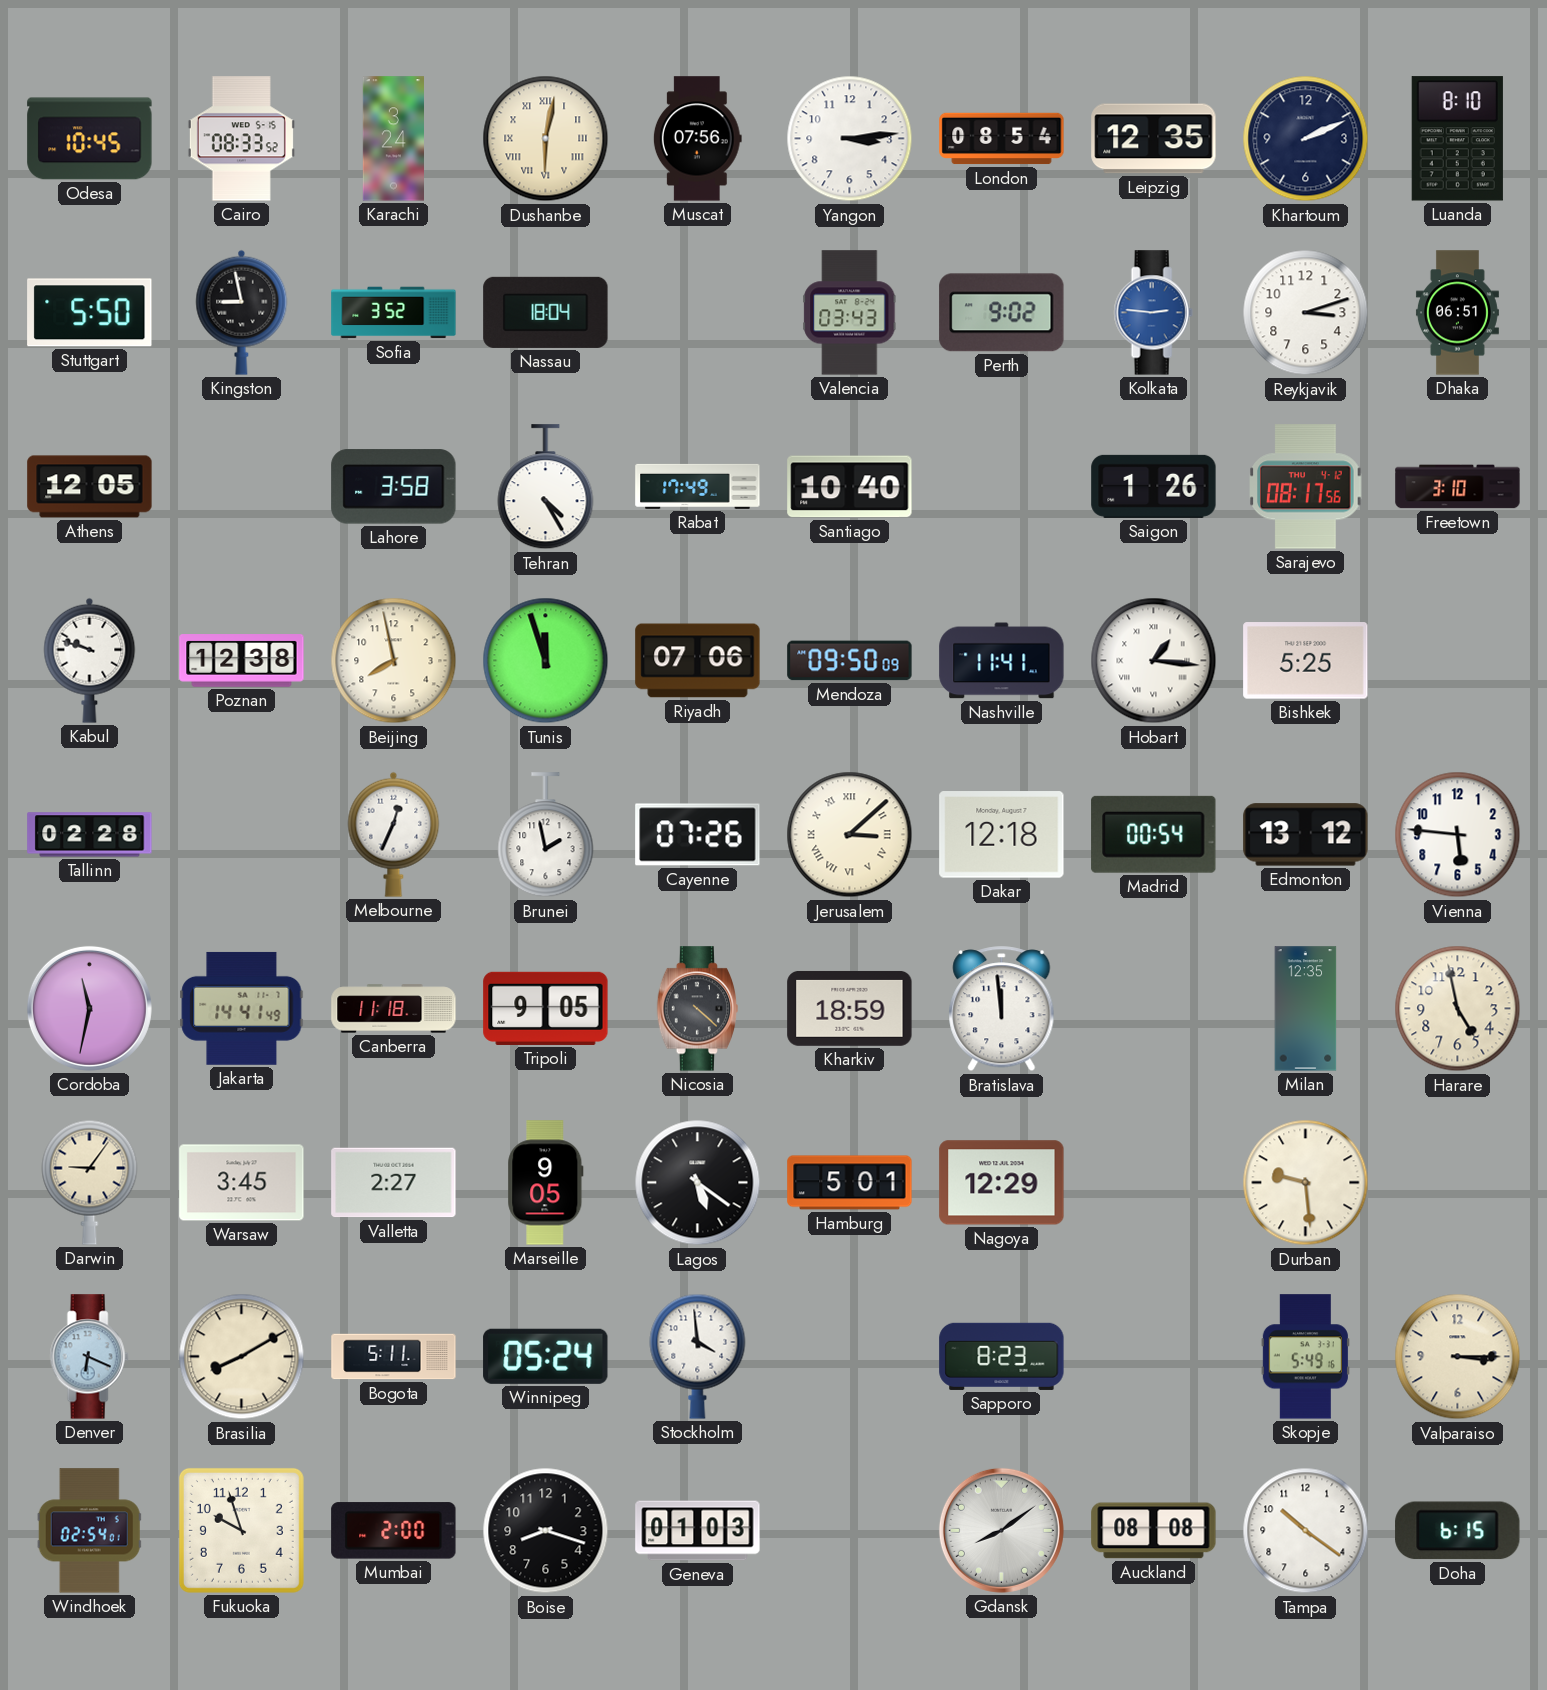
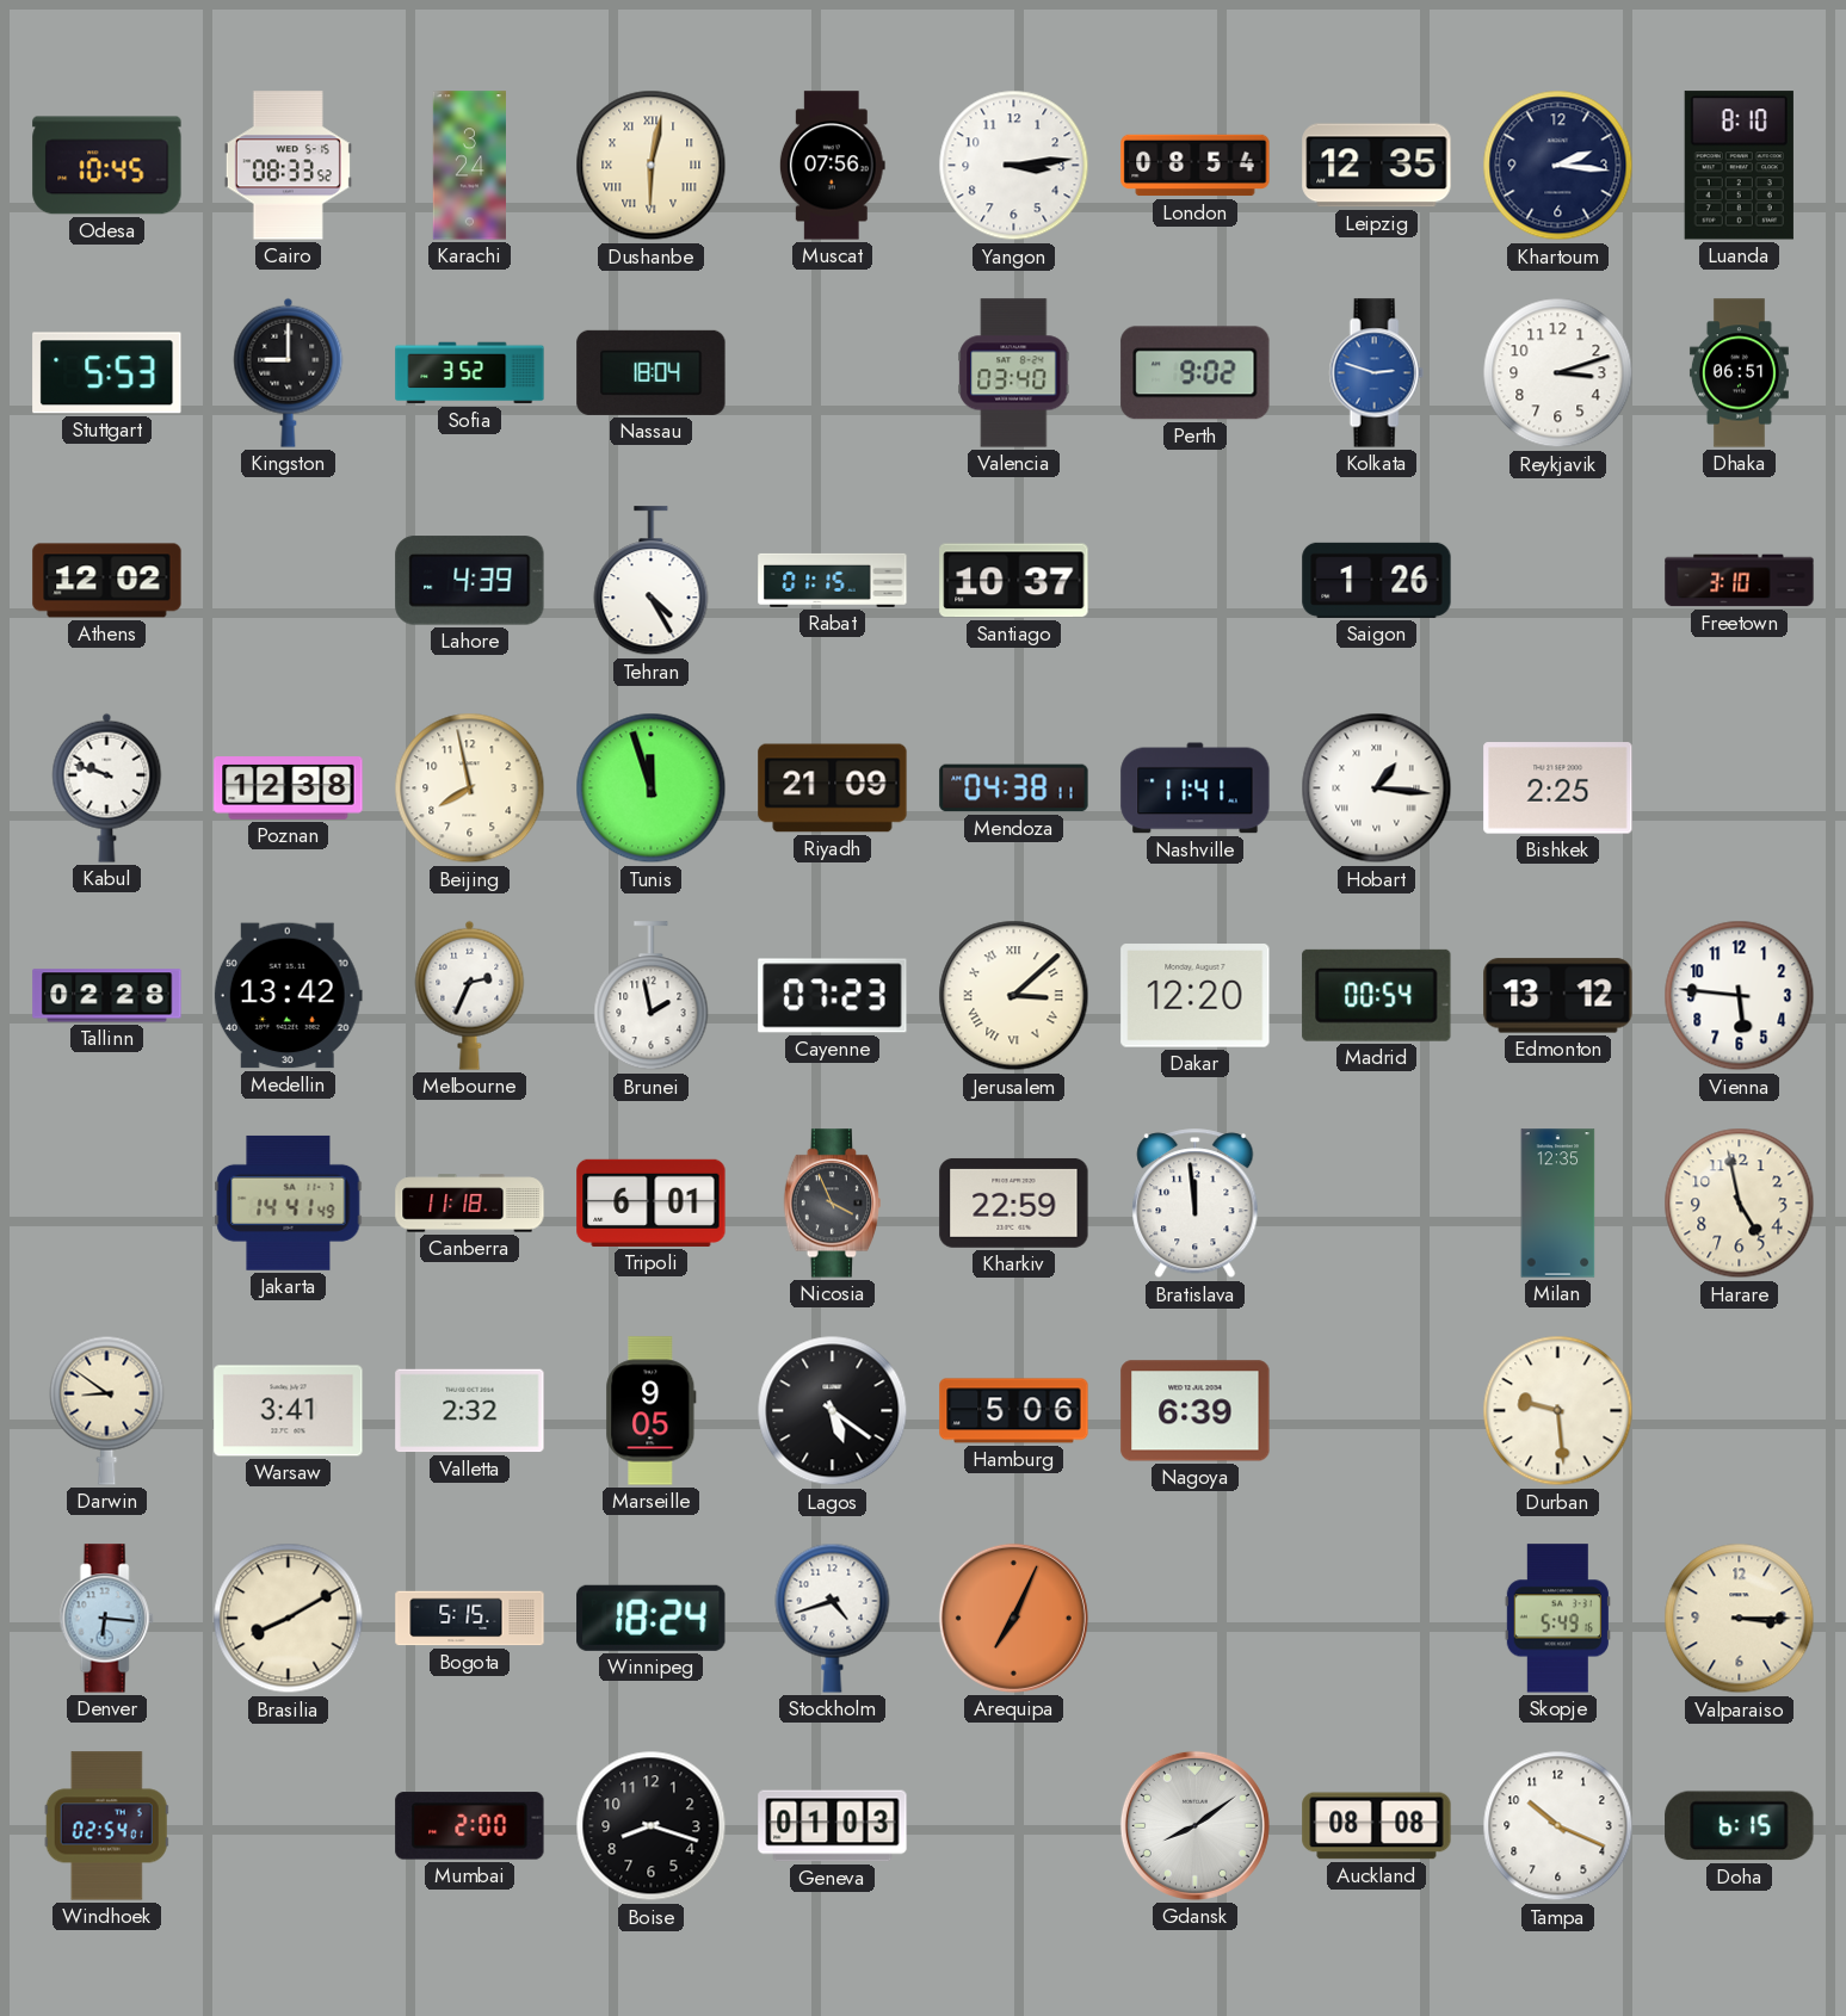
Khartoum: 2:11 -> 2:16 (1558, 166)
Stuttgart: 5:50 -> 5:53 (107, 373)
Kingston: 8:58 -> 9:00 (289, 372)
Valencia: 03:43 -> 03:40 (1014, 373)
Kolkata: 2:46 -> 2:48 (1376, 373)
Athens: 12:05 -> 12:02 (107, 581)
Lahore: 3:58 -> 4:39 (470, 581)
Rabat: 17:49 -> 01:15 (833, 580)
Santiago: 10:40 -> 10:37 (1014, 581)
Sarajevo: 08:17 -> none (1306, 487)
Riyadh: 07:06 -> 21:09 (833, 789)
Mendoza: 09:50 -> 04:38 (1014, 789)
Bishkek: 5:25 -> 2:25 (1558, 789)
Medellin: none -> 13:42 (288, 996)
Melbourne: 12:34 -> 2:34 (470, 995)
Cayenne: 07:26 -> 07:23 (833, 996)
Dakar: 12:18 -> 12:20 (1196, 996)
Cordoba: 11:32 -> none (89, 1008)
Tripoli: 9:05 -> 6:01 (652, 1202)
Nicosia: 4:22 -> 3:56 (833, 1204)
Kharkiv: 18:59 -> 22:59 (1014, 1202)
Darwin: 9:06 -> 8:51 (107, 1410)
Warsaw: 3:45 -> 3:41 (289, 1411)
Valletta: 2:27 -> 2:32 (470, 1411)
Hamburg: 5:01 -> 5:06 (1014, 1411)
Nagoya: 12:29 -> 6:39 (1196, 1411)
Denver: 6:19 -> 6:16 (106, 1619)
Bogota: 5:11 -> 5:15 (470, 1619)
Winnipeg: 05:24 -> 18:24 (652, 1618)
Stockholm: 3:59 -> 4:42 (833, 1618)
Arequipa: none -> 7:04 (1013, 1618)
Sapporo: 8:23 -> none (1002, 1356)
Fukuoka: 9:57 -> none (241, 1530)
Tampa: 10:21 -> 10:19 (1558, 1826)
